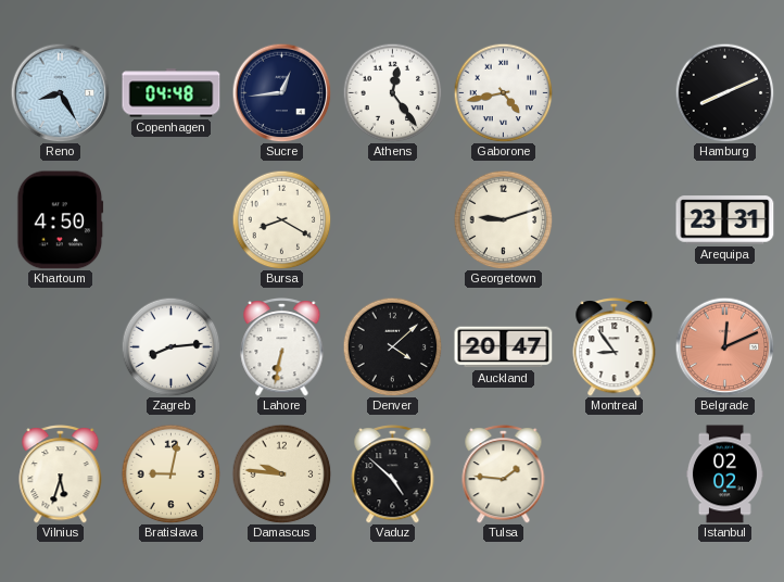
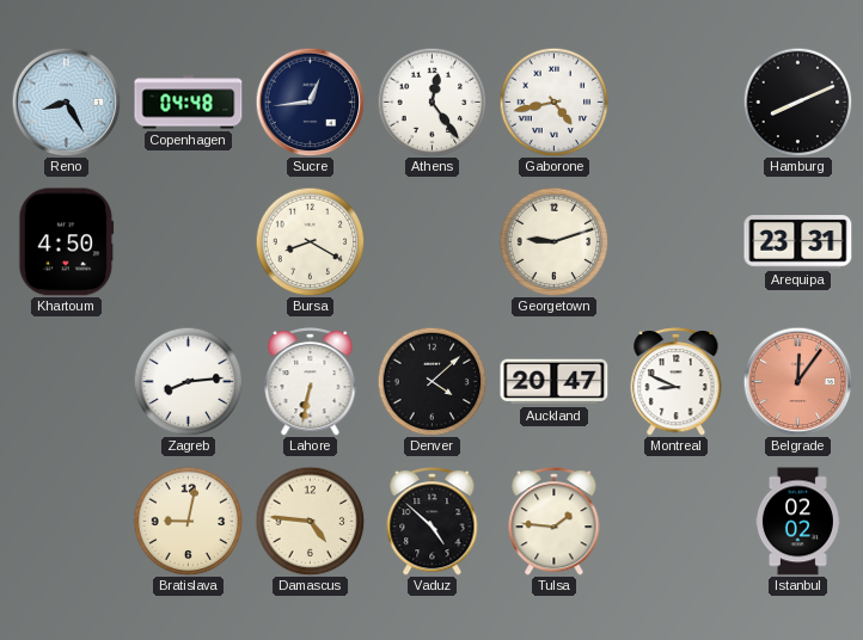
Montreal: 8:54 -> 8:49 (677, 382)
Belgrade: 12:11 -> 12:06 (797, 381)
Vilnius: 5:33 -> none (61, 475)
Damascus: 9:46 -> 4:46 (310, 521)
